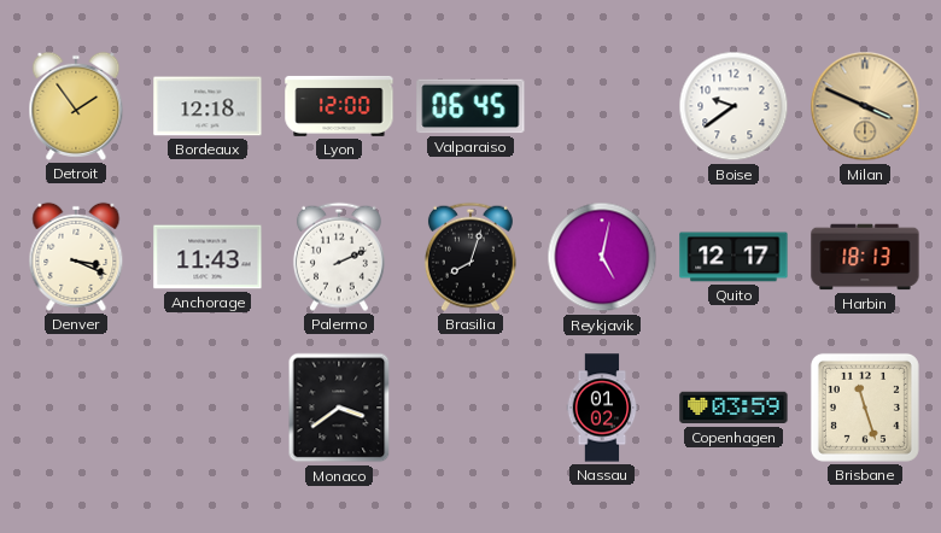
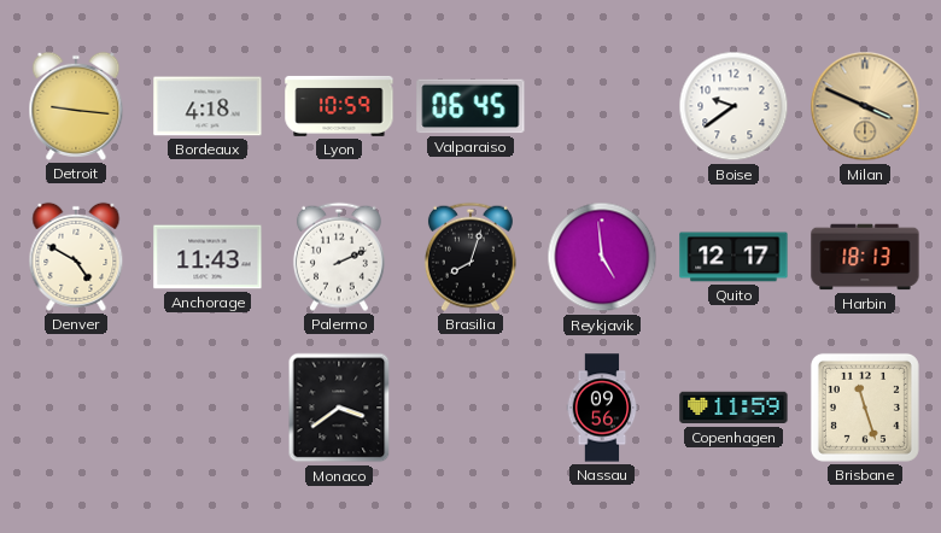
Detroit: 1:54 -> 9:16 (76, 106)
Bordeaux: 12:18 -> 4:18 (208, 106)
Lyon: 12:00 -> 10:59 (339, 106)
Denver: 3:19 -> 4:50 (76, 257)
Reykjavik: 5:02 -> 4:59 (602, 257)
Nassau: 01:02 -> 09:56 (602, 408)
Copenhagen: 03:59 -> 11:59 (733, 408)
